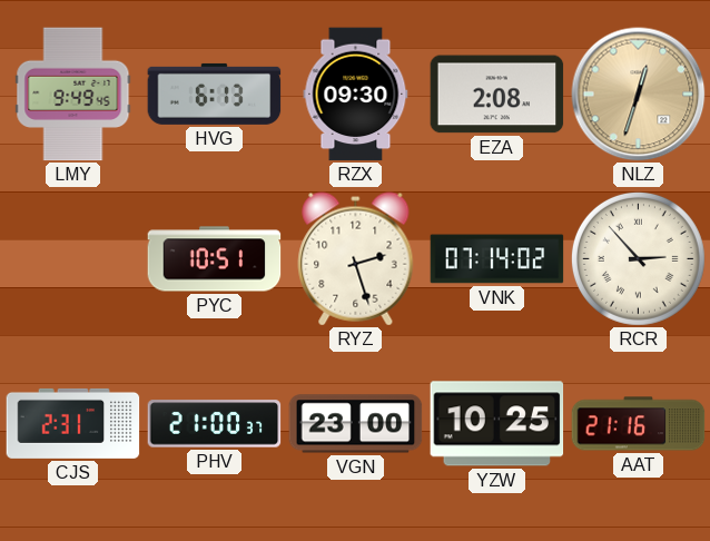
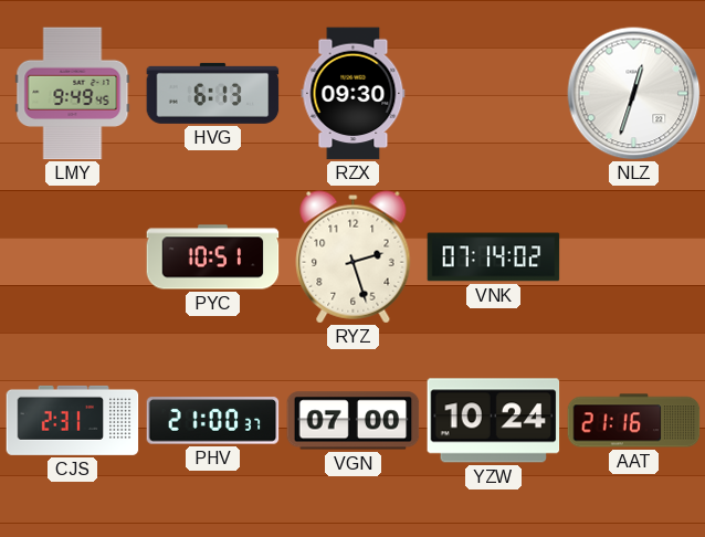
EZA: 2:08 -> none (497, 95)
NLZ dial: champagne -> white (634, 94)
RCR: 2:53 -> none (638, 258)
VGN: 23:00 -> 07:00 (354, 421)
YZW: 10:25 -> 10:24 (494, 421)
